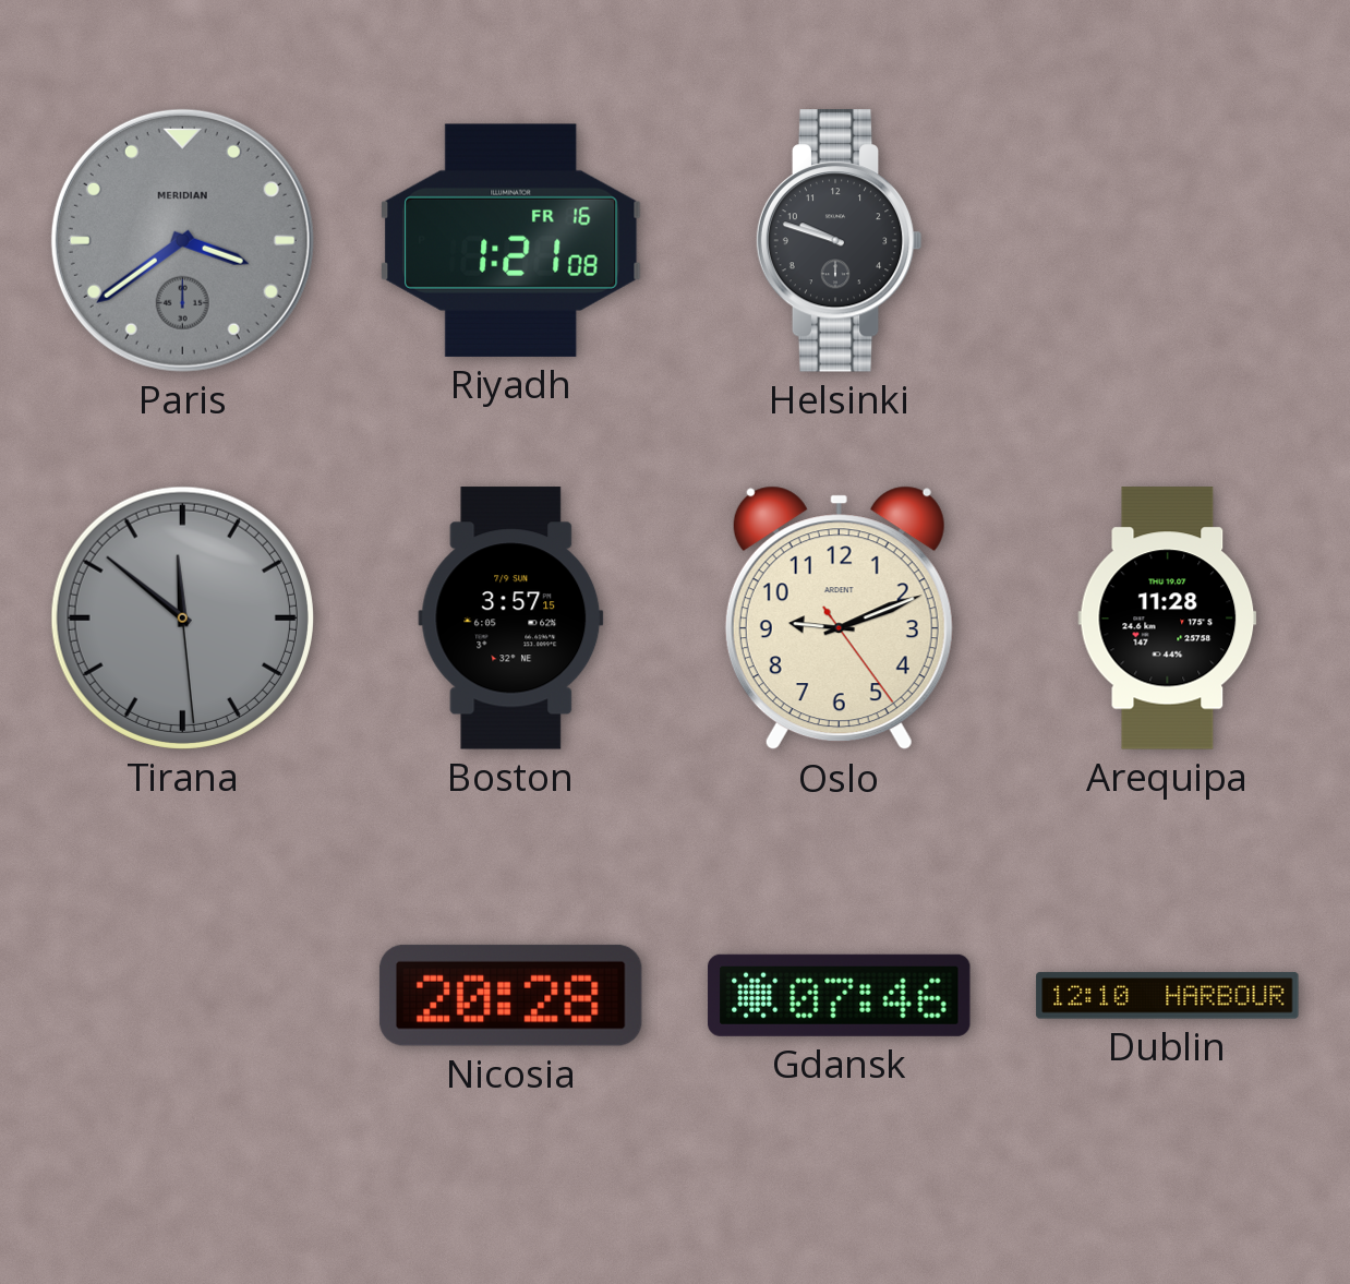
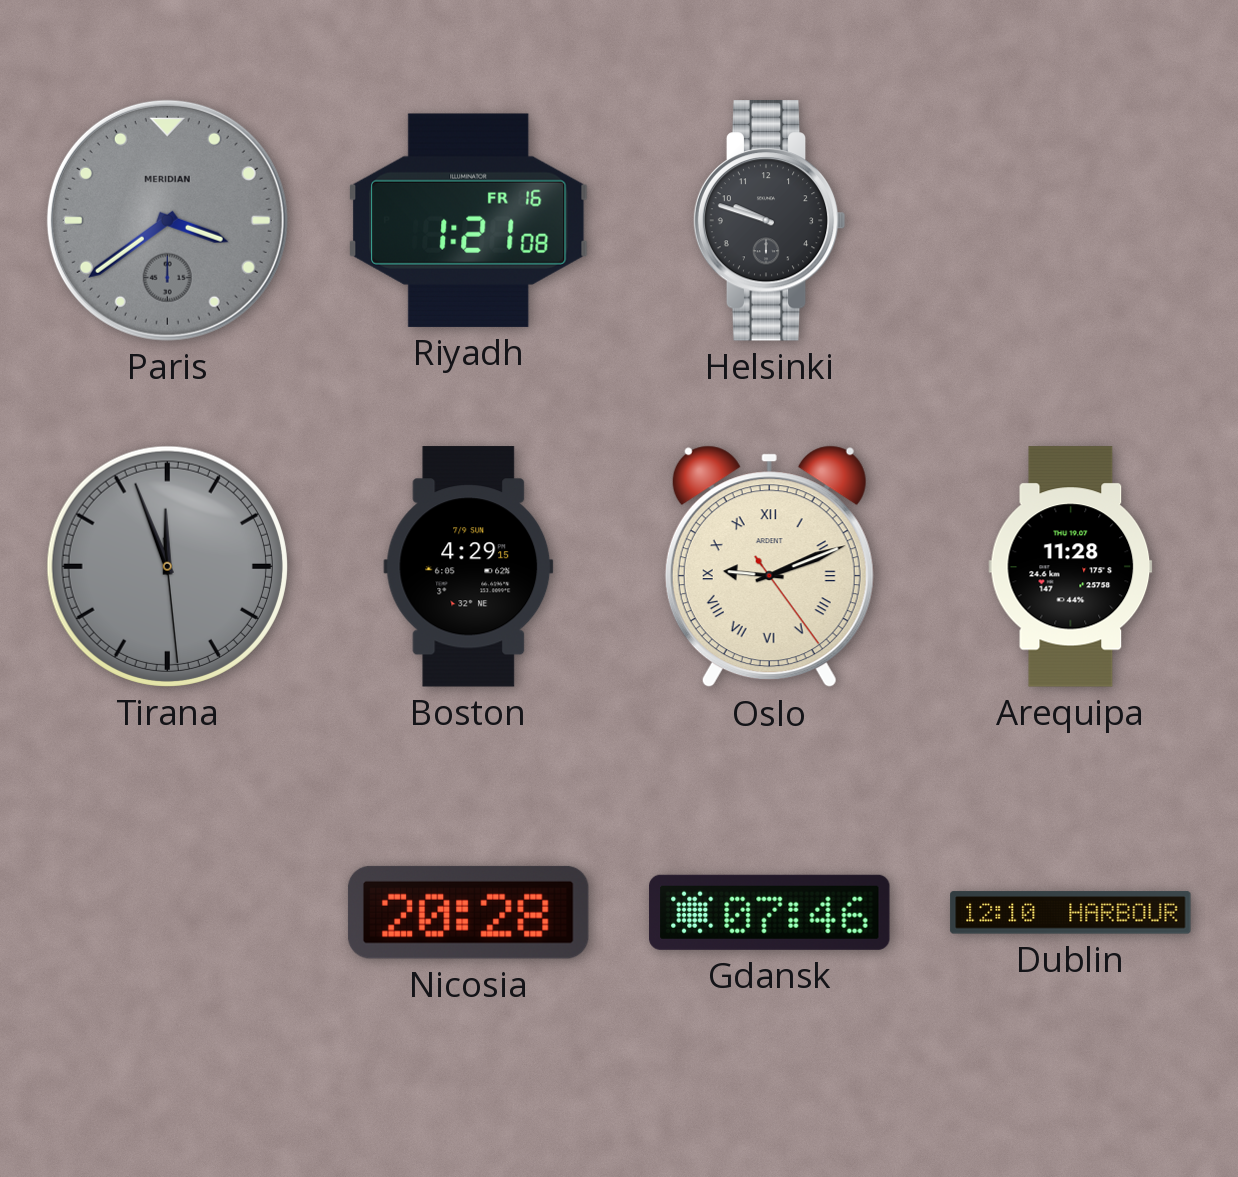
Tirana: 11:51 -> 11:56 (167, 566)
Boston: 3:57 -> 4:29 (469, 567)
Oslo numerals: Arabic -> Roman (769, 567)
